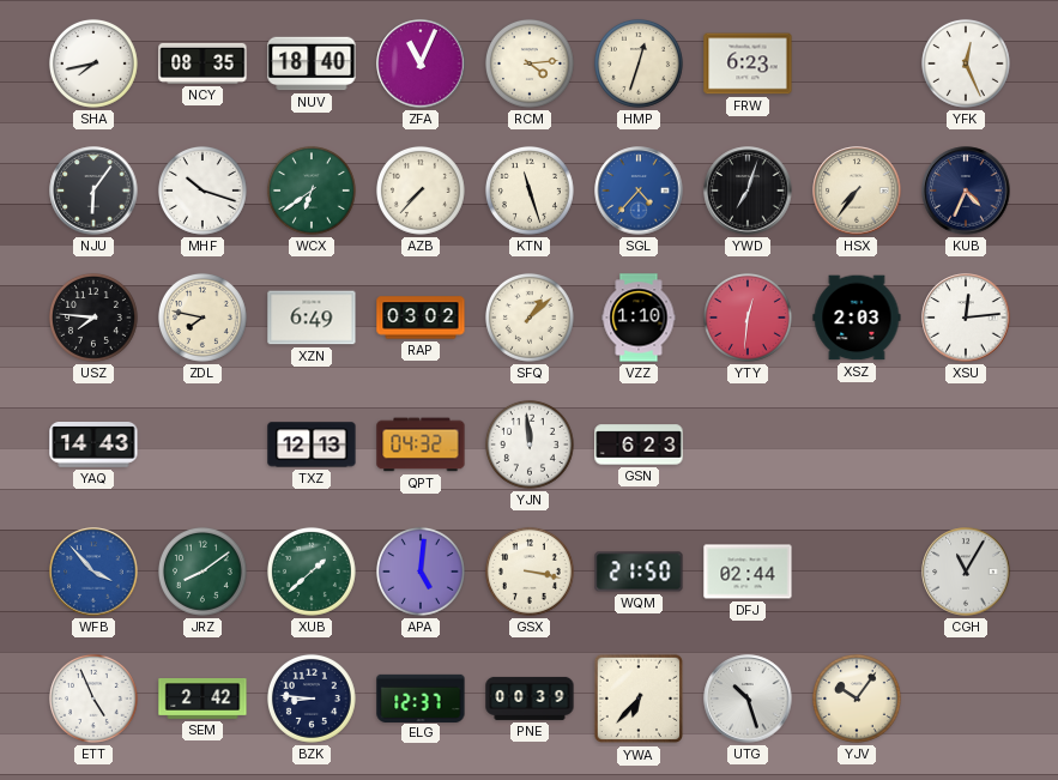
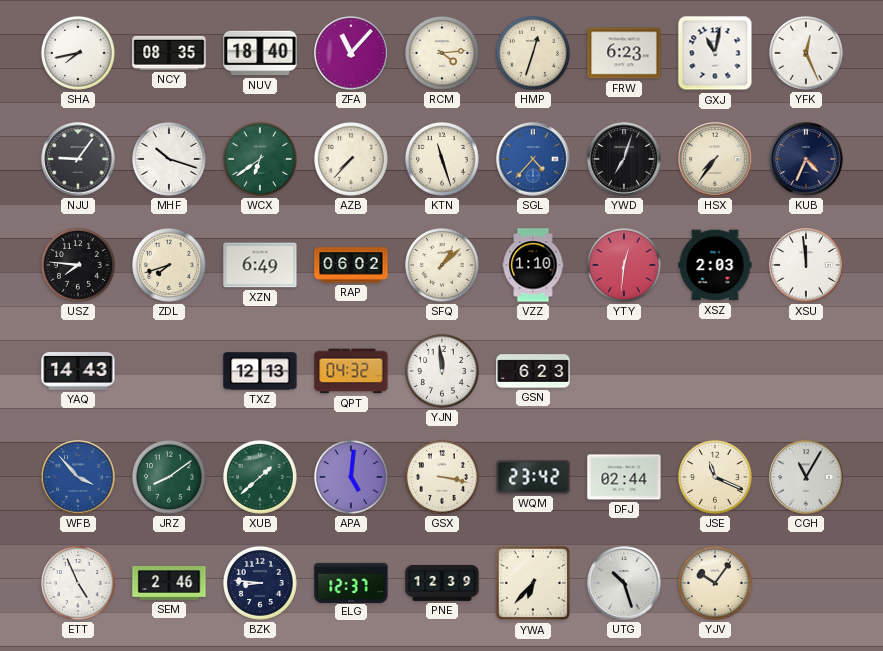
ZFA: 11:04 -> 11:07 (351, 53)
GXJ: none -> 11:02 (715, 53)
NJU: 6:06 -> 9:06 (78, 159)
ZDL: 7:47 -> 7:42 (169, 265)
RAP: 03:02 -> 06:02 (351, 265)
XSU: 12:14 -> 11:59 (806, 265)
WQM: 21:50 -> 23:42 (533, 477)
JSE: none -> 11:19 (715, 477)
SEM: 2:42 -> 2:46 (169, 584)
PNE: 00:39 -> 12:39 (442, 583)
